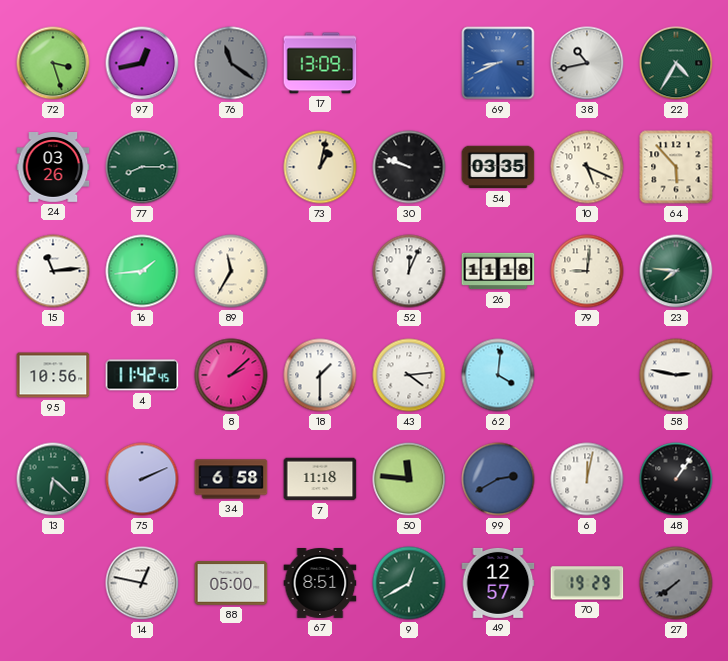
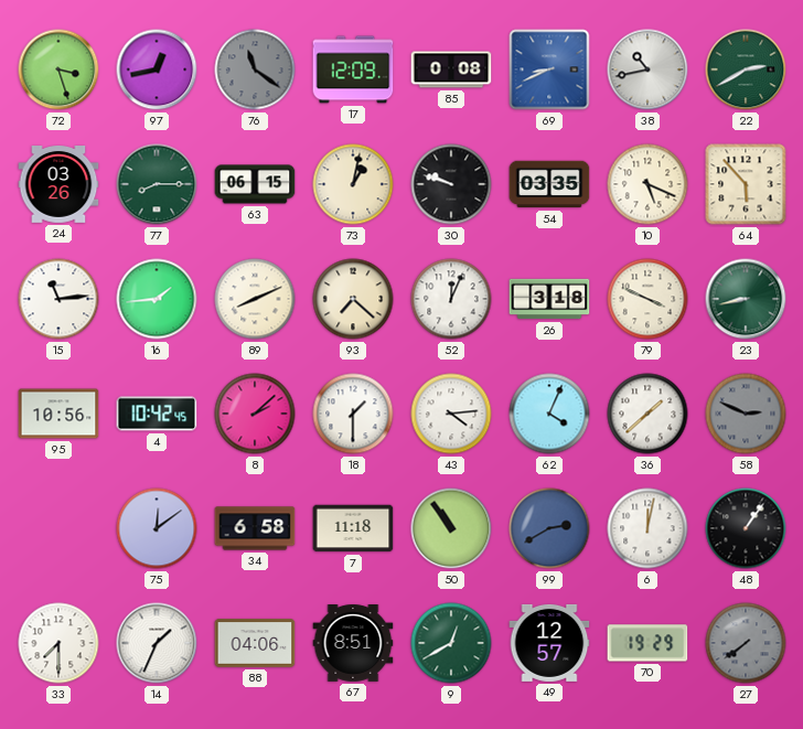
17: 13:09 -> 12:09 (353, 69)
85: none -> 0:08 (451, 69)
22: 4:35 -> 2:40 (746, 69)
63: none -> 06:15 (255, 184)
89: 11:35 -> 8:11 (255, 299)
93: none -> 7:22 (353, 299)
26: 11:18 -> 3:18 (549, 299)
79: 9:01 -> 3:49 (647, 299)
23: 7:46 -> 8:43 (746, 299)
4: 11:42 -> 10:42 (157, 414)
62: 4:01 -> 4:04 (549, 414)
36: none -> 1:38 (647, 414)
58: 2:47 -> 2:49 (746, 414)
58 dial: white -> grey (746, 414)
13: 6:22 -> none (53, 479)
75: 2:11 -> 12:09 (157, 528)
50: 11:46 -> 10:54 (451, 528)
33: none -> 7:30 (58, 643)
14: 12:47 -> 1:34 (157, 643)
88: 05:00 -> 04:06 (255, 643)
